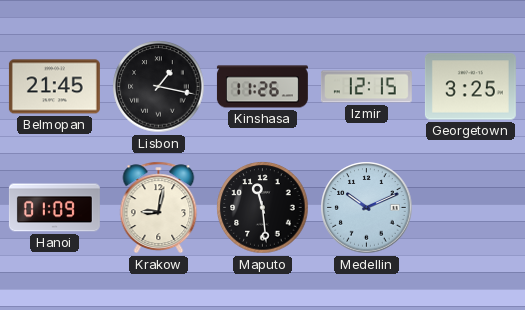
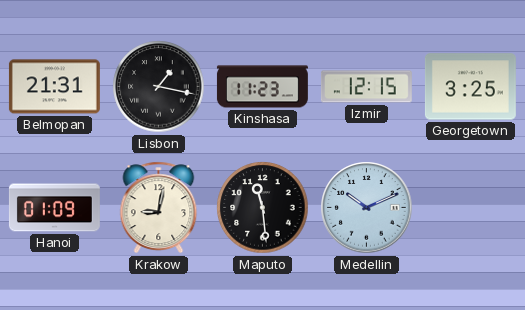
Belmopan: 21:45 -> 21:31 (54, 87)
Kinshasa: 11:26 -> 11:23 (262, 87)
